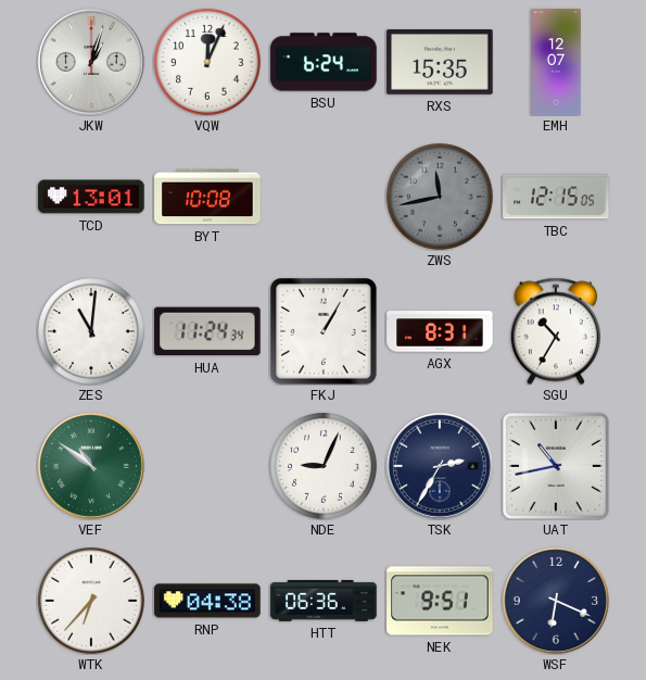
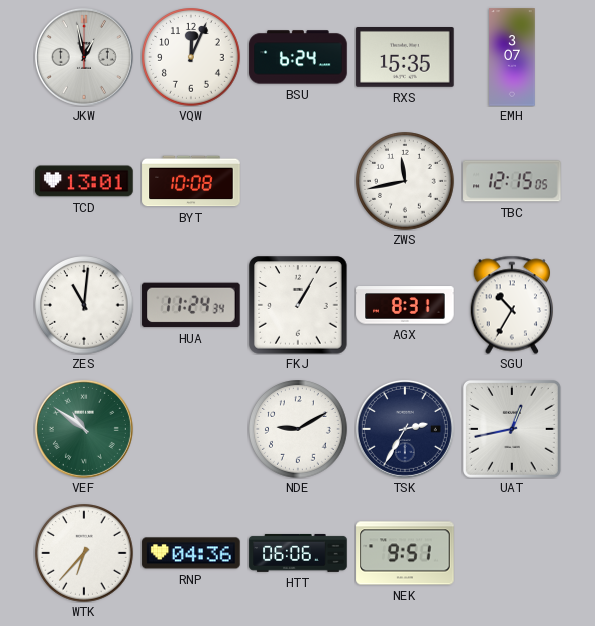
JKW: 1:03 -> 12:58 (84, 57)
EMH: 12:07 -> 3:07 (512, 57)
ZWS dial: grey -> white (405, 181)
NDE: 9:04 -> 9:10 (298, 429)
UAT: 10:43 -> 12:43 (512, 429)
RNP: 04:38 -> 04:36 (191, 553)
HTT: 06:36 -> 06:06 (298, 553)
WSF: 6:19 -> none (556, 601)
